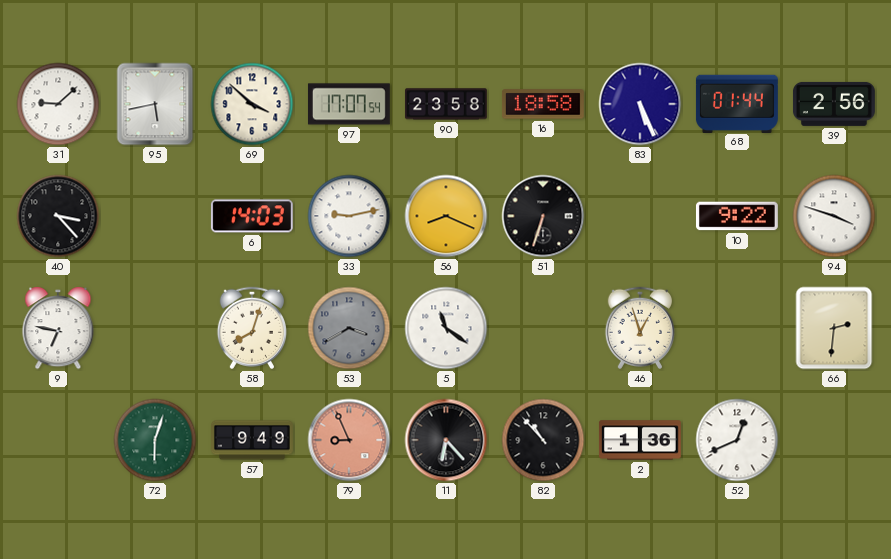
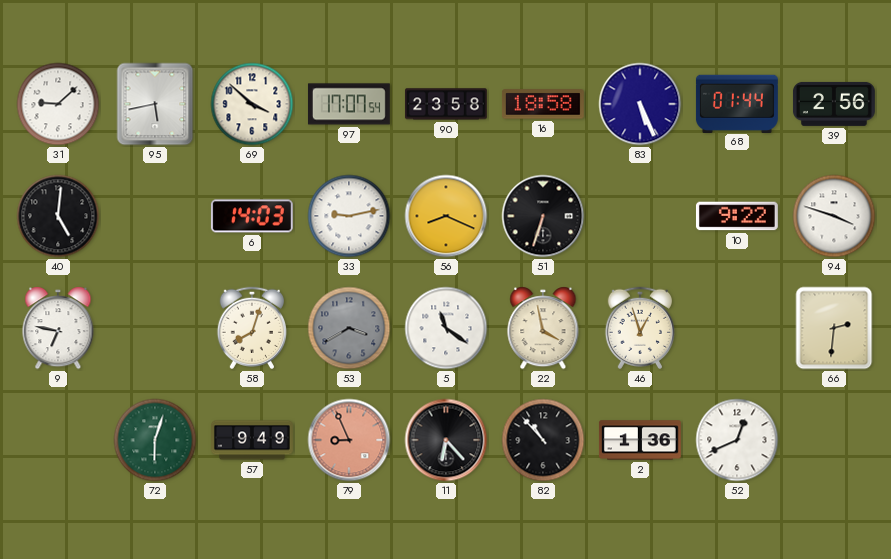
40: 3:23 -> 5:01 (58, 216)
22: none -> 3:58 (543, 328)
